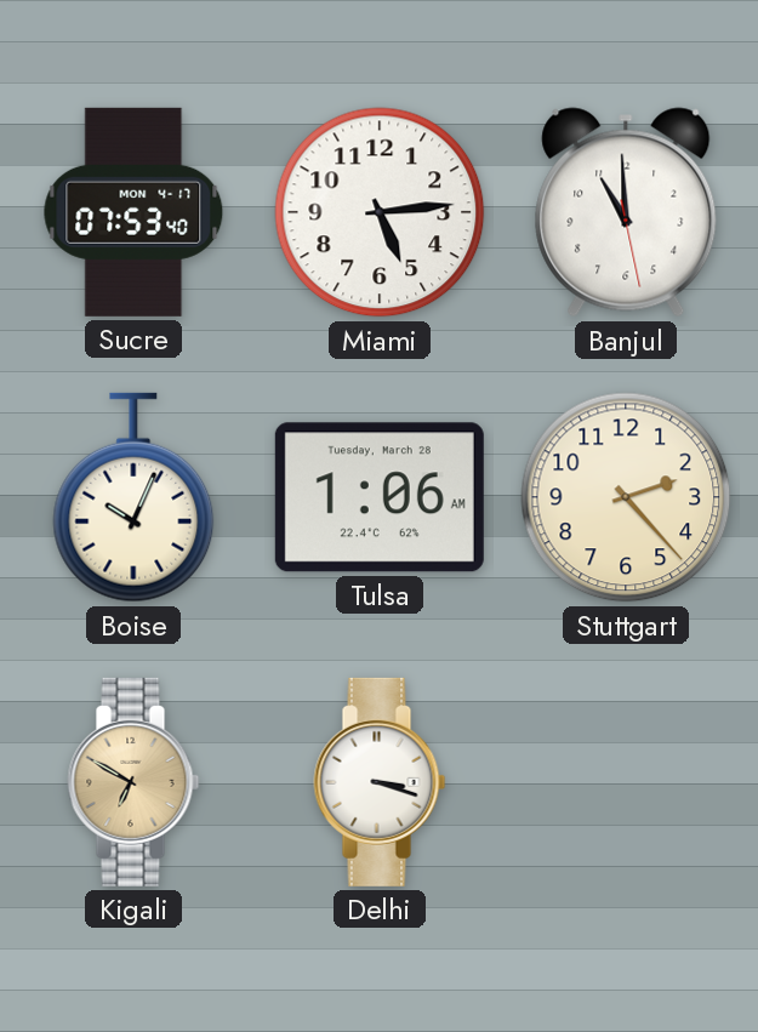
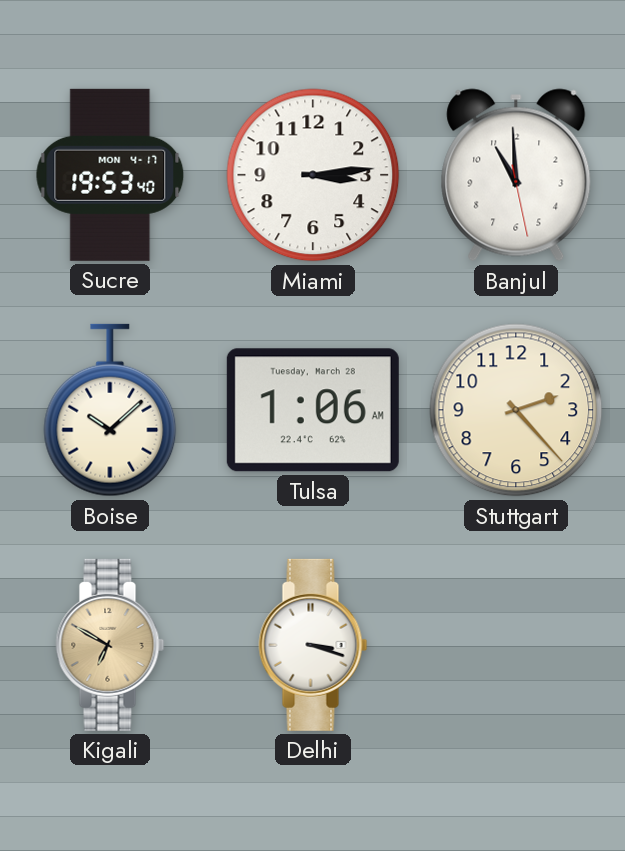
Sucre: 07:53 -> 19:53 (110, 175)
Miami: 5:14 -> 3:14 (313, 175)
Boise: 10:04 -> 10:08 (110, 410)
